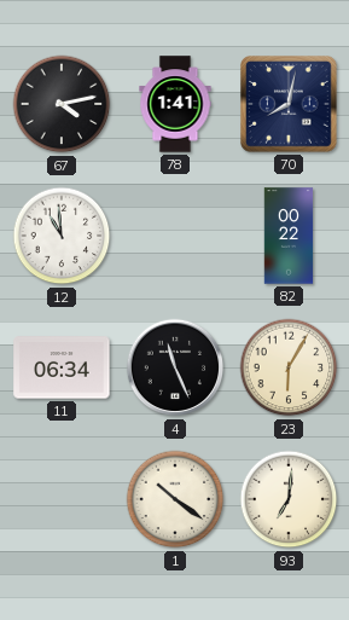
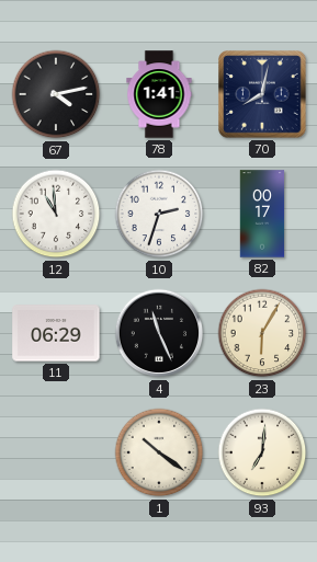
10: none -> 2:33 (159, 214)
82: 00:22 -> 00:17 (262, 214)
11: 06:34 -> 06:29 (56, 333)
